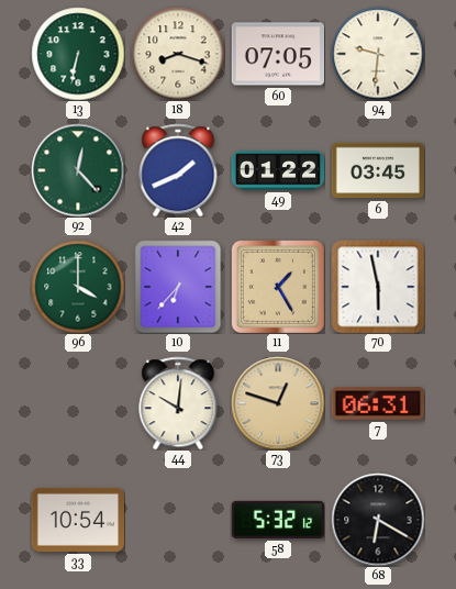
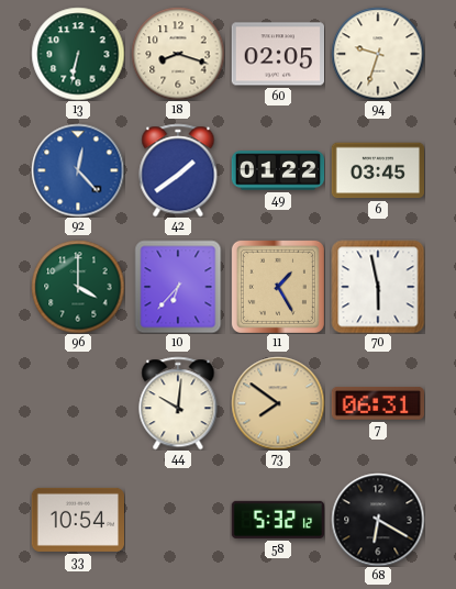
60: 07:05 -> 02:05 (277, 54)
94: 9:31 -> 9:33 (378, 54)
92 dial: green -> blue (78, 170)
42: 1:41 -> 1:39 (178, 170)
73: 12:48 -> 7:51 (278, 403)
